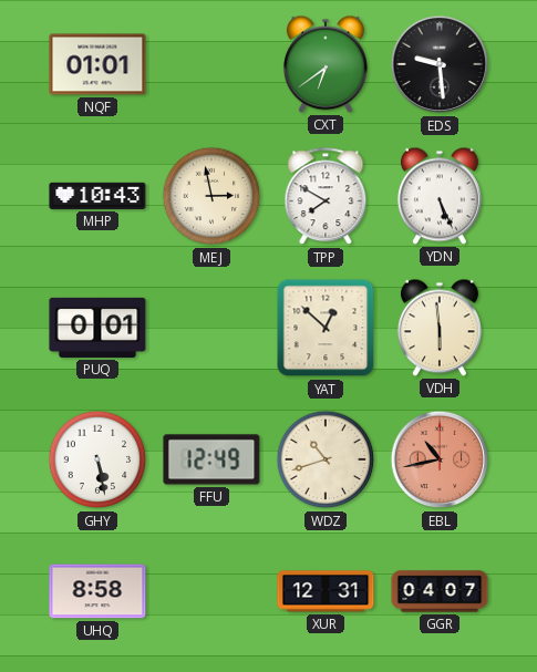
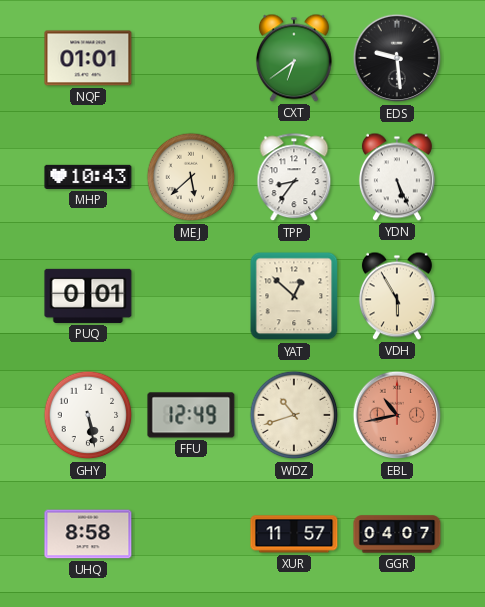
MEJ: 2:58 -> 5:38 (191, 177)
TPP: 7:50 -> 8:36 (294, 178)
VDH: 5:59 -> 5:55 (397, 296)
XUR: 12:31 -> 11:57 (294, 534)
